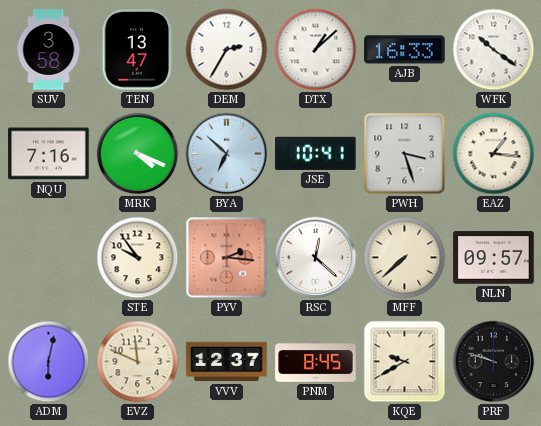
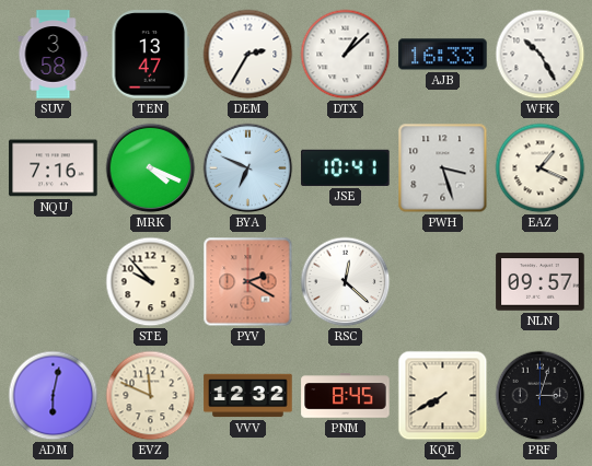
WFK: 10:21 -> 10:25 (541, 55)
BYA: 6:52 -> 6:49 (248, 168)
EAZ: 1:16 -> 1:19 (541, 168)
STE: 9:54 -> 9:53 (151, 282)
PYV: 2:16 -> 2:20 (248, 282)
MFF: 7:38 -> none (405, 258)
VVV: 12:37 -> 12:32 (248, 396)
KQE: 9:40 -> 7:40 (443, 396)
PRF: 9:48 -> 3:03 (541, 396)
